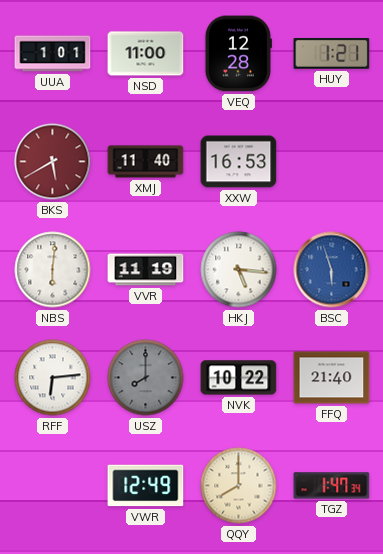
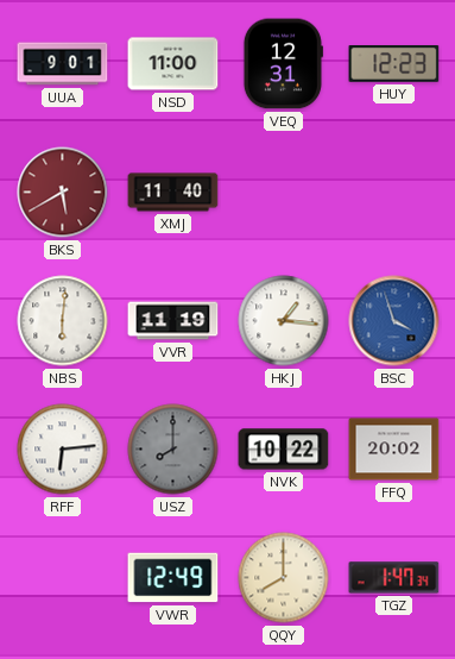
UUA: 1:01 -> 9:01 (63, 64)
VEQ: 12:28 -> 12:31 (283, 64)
HUY: 1:21 -> 12:23 (394, 64)
XXW: 16:53 -> none (239, 162)
HKJ: 5:16 -> 1:16 (284, 321)
BSC: 5:57 -> 3:57 (394, 321)
FFQ: 21:40 -> 20:02 (394, 450)
